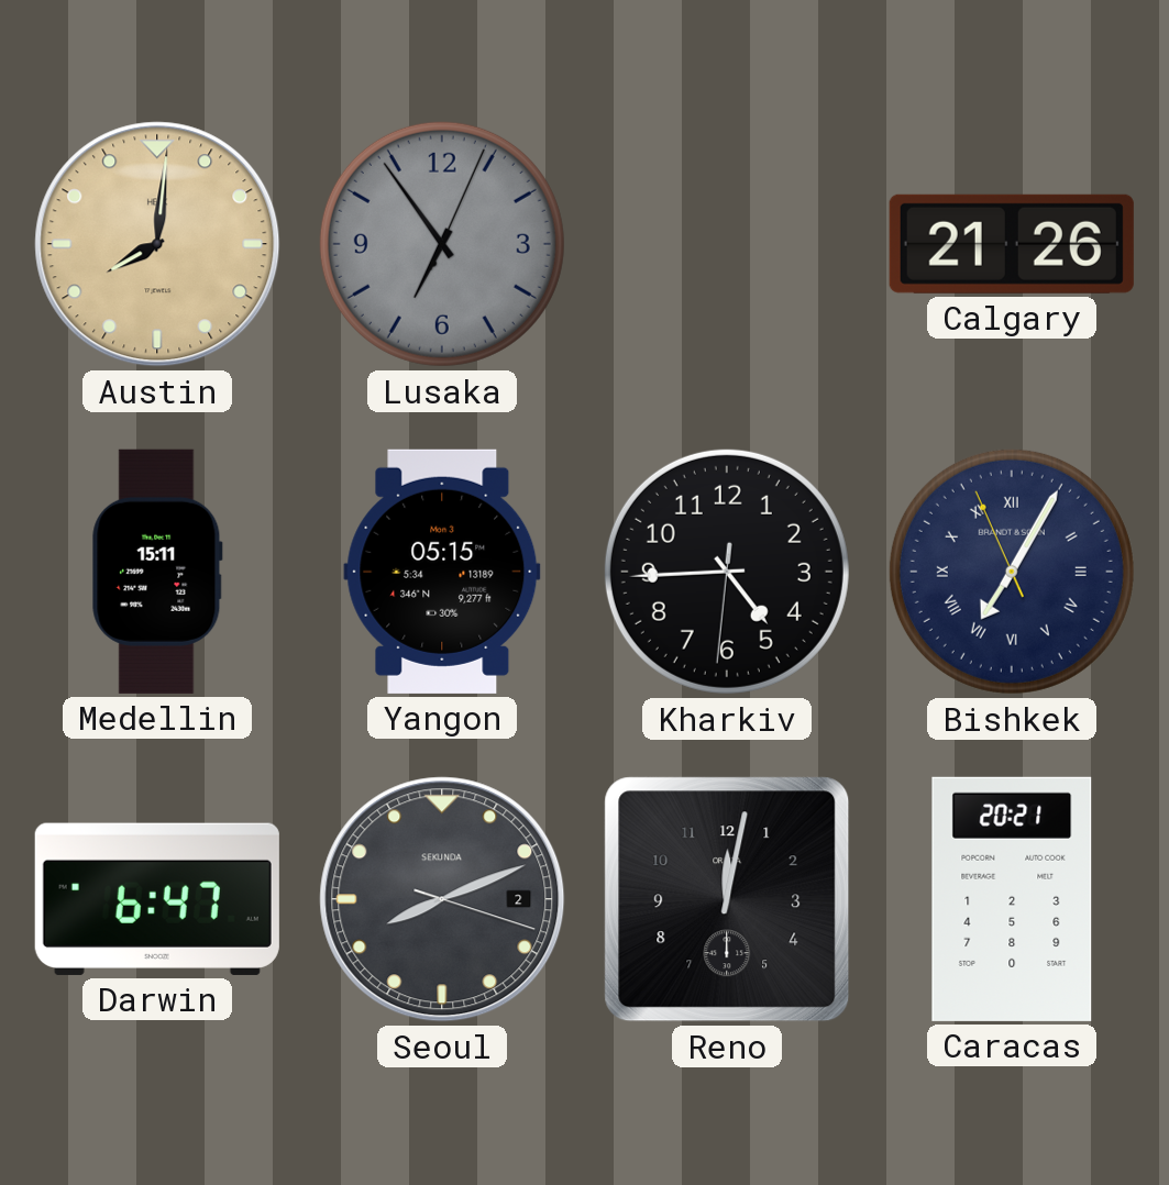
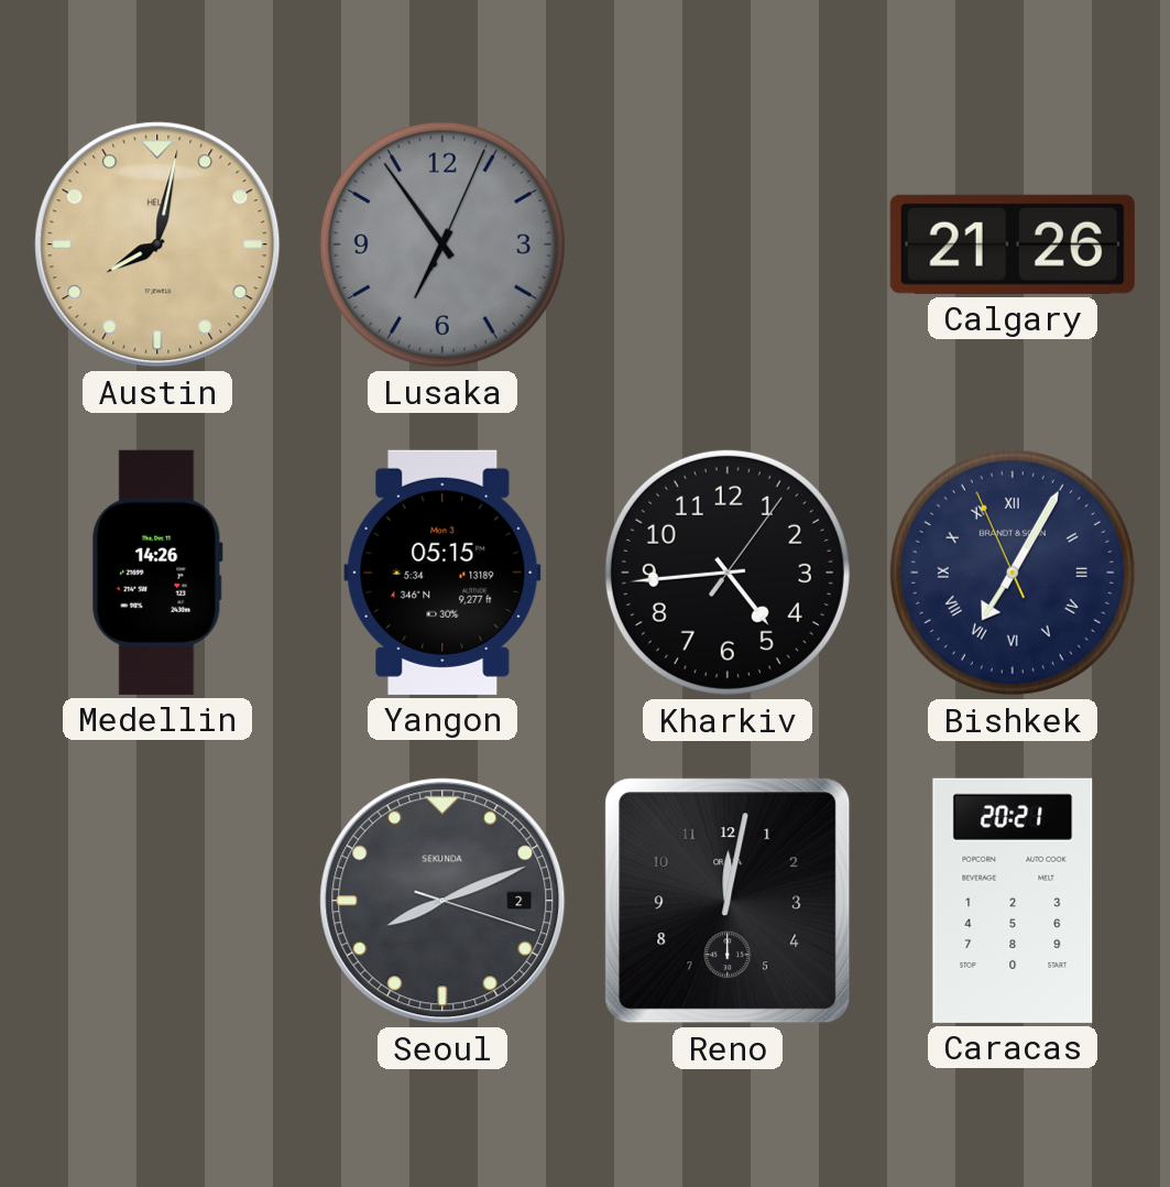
Austin: 8:01 -> 8:02 (157, 244)
Medellin: 15:11 -> 14:26 (157, 573)
Kharkiv: 4:44:31 -> 4:44:06 (728, 573)
Darwin: 6:47 -> none (157, 899)
